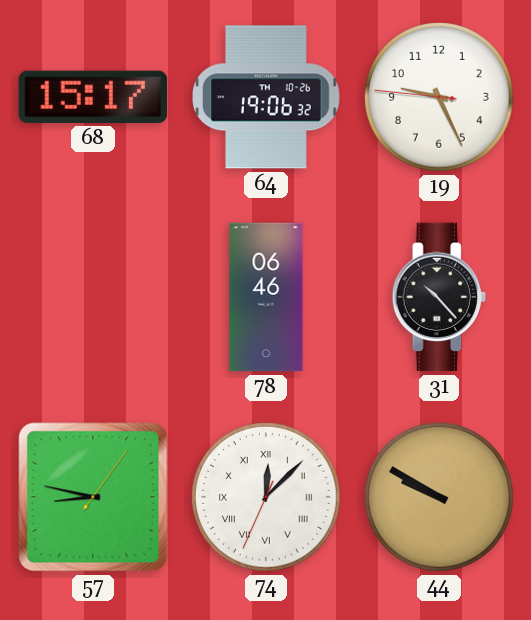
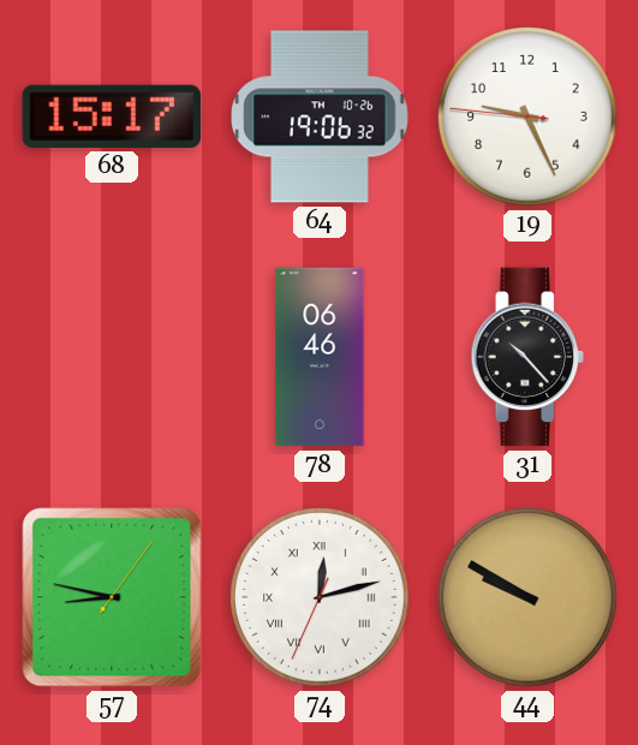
74: 12:07 -> 12:12 (320, 597)
